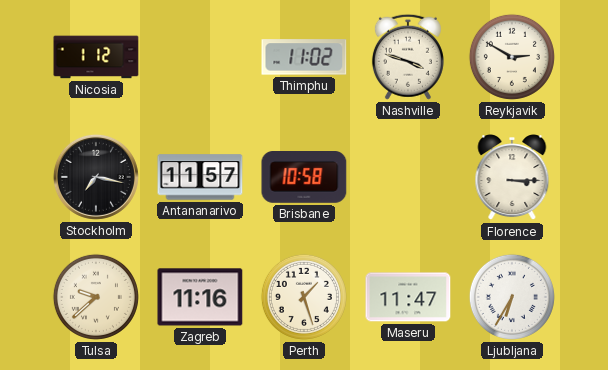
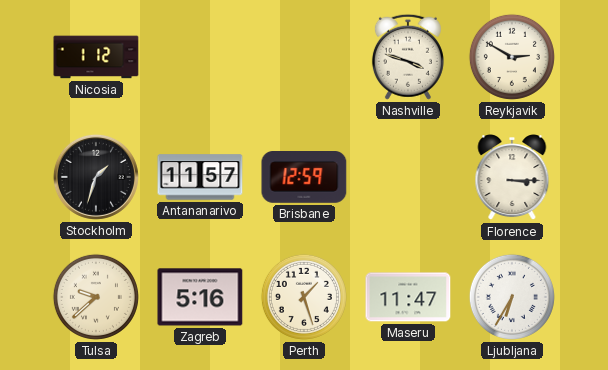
Thimphu: 11:02 -> none (304, 57)
Stockholm: 7:17 -> 1:33 (96, 177)
Brisbane: 10:58 -> 12:59 (304, 178)
Zagreb: 11:16 -> 5:16 (200, 297)
